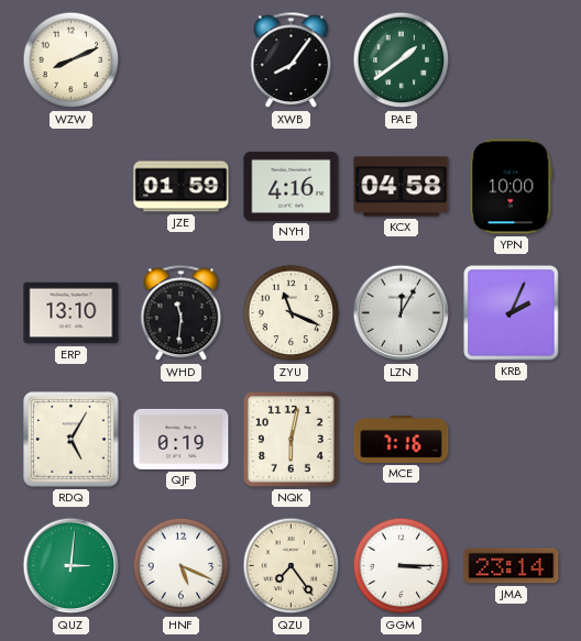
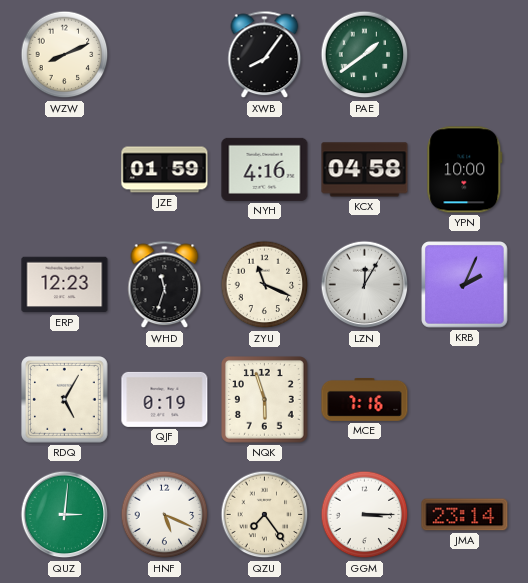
ERP: 13:10 -> 12:23 (65, 285)
WHD: 11:31 -> 11:33 (165, 285)
NQK: 6:02 -> 5:57 (265, 400)
